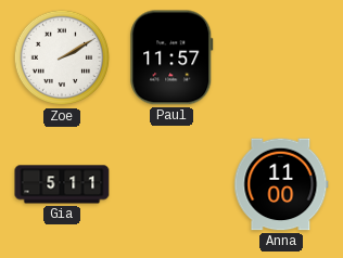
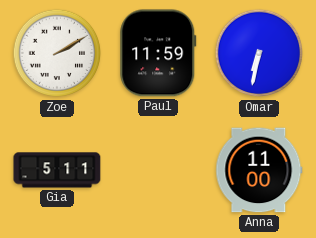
Paul: 11:57 -> 11:59 (158, 53)
Omar: none -> 6:32 (259, 53)
